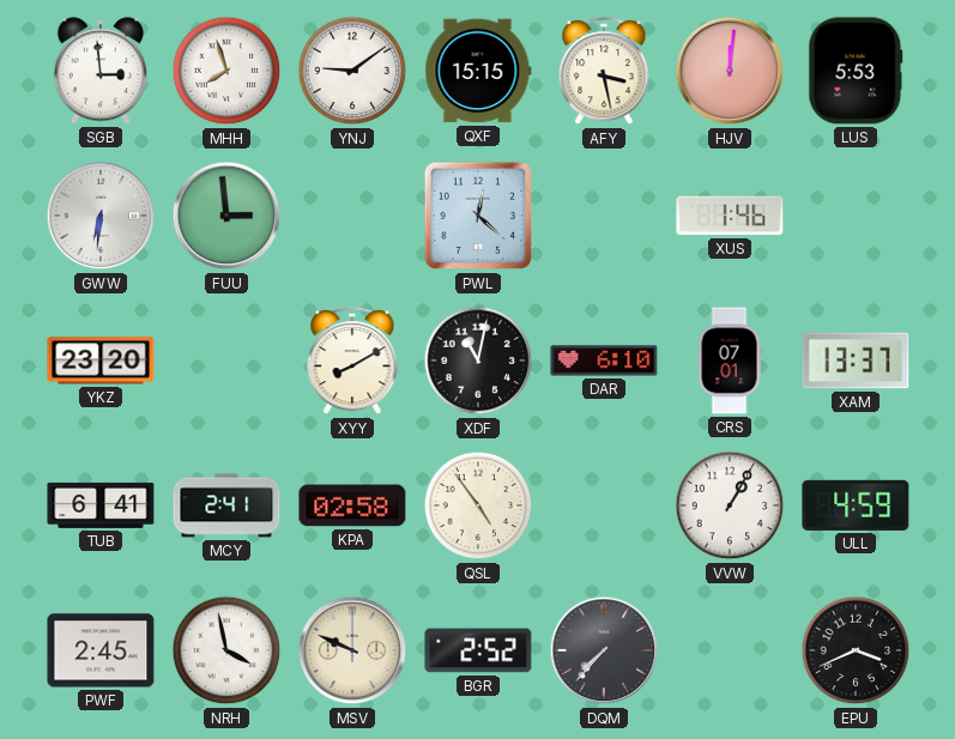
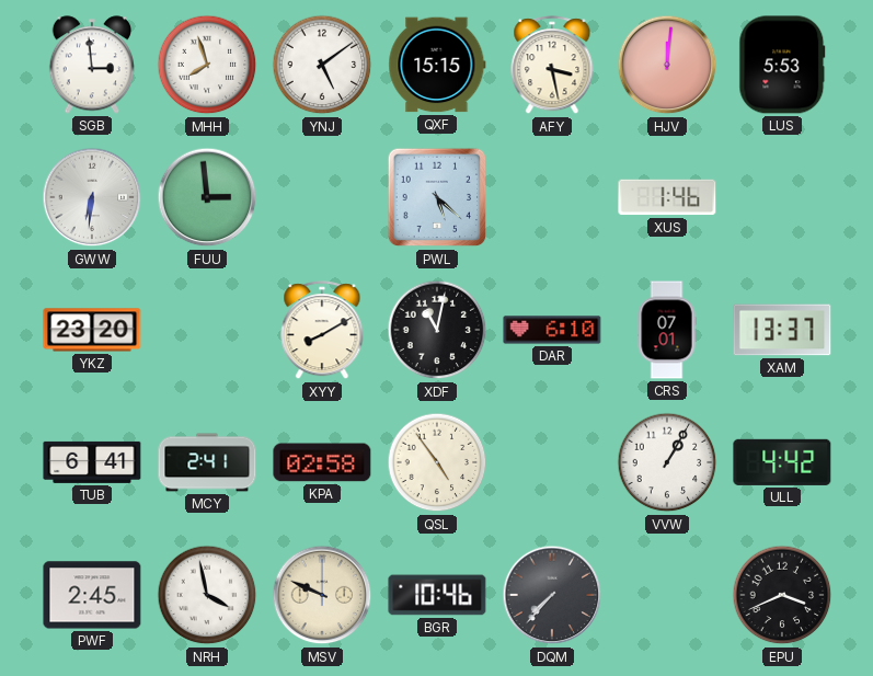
YNJ: 9:09 -> 5:09 (322, 65)
PWL: 12:22 -> 5:22 (437, 197)
ULL: 4:59 -> 4:42 (782, 462)
BGR: 2:52 -> 10:46 (437, 595)
